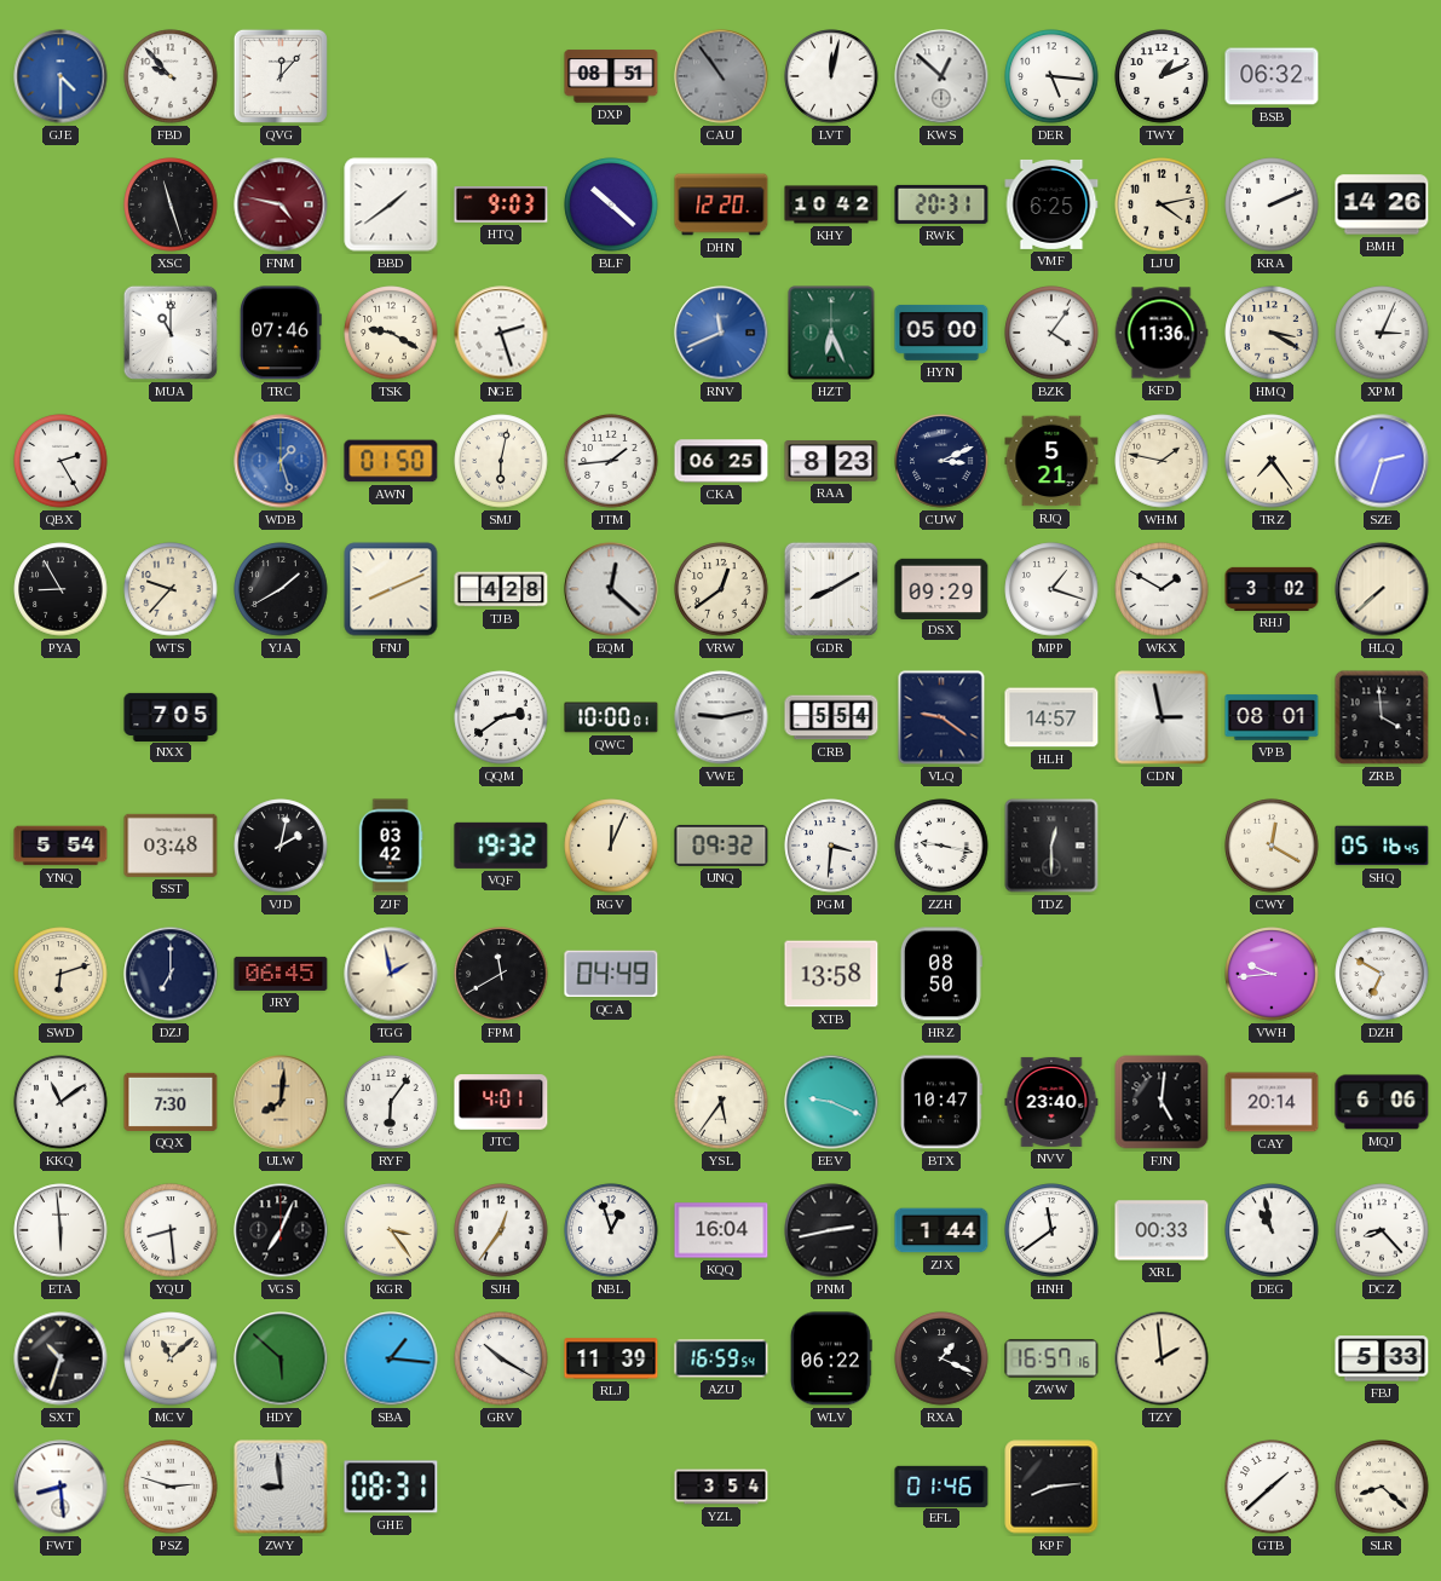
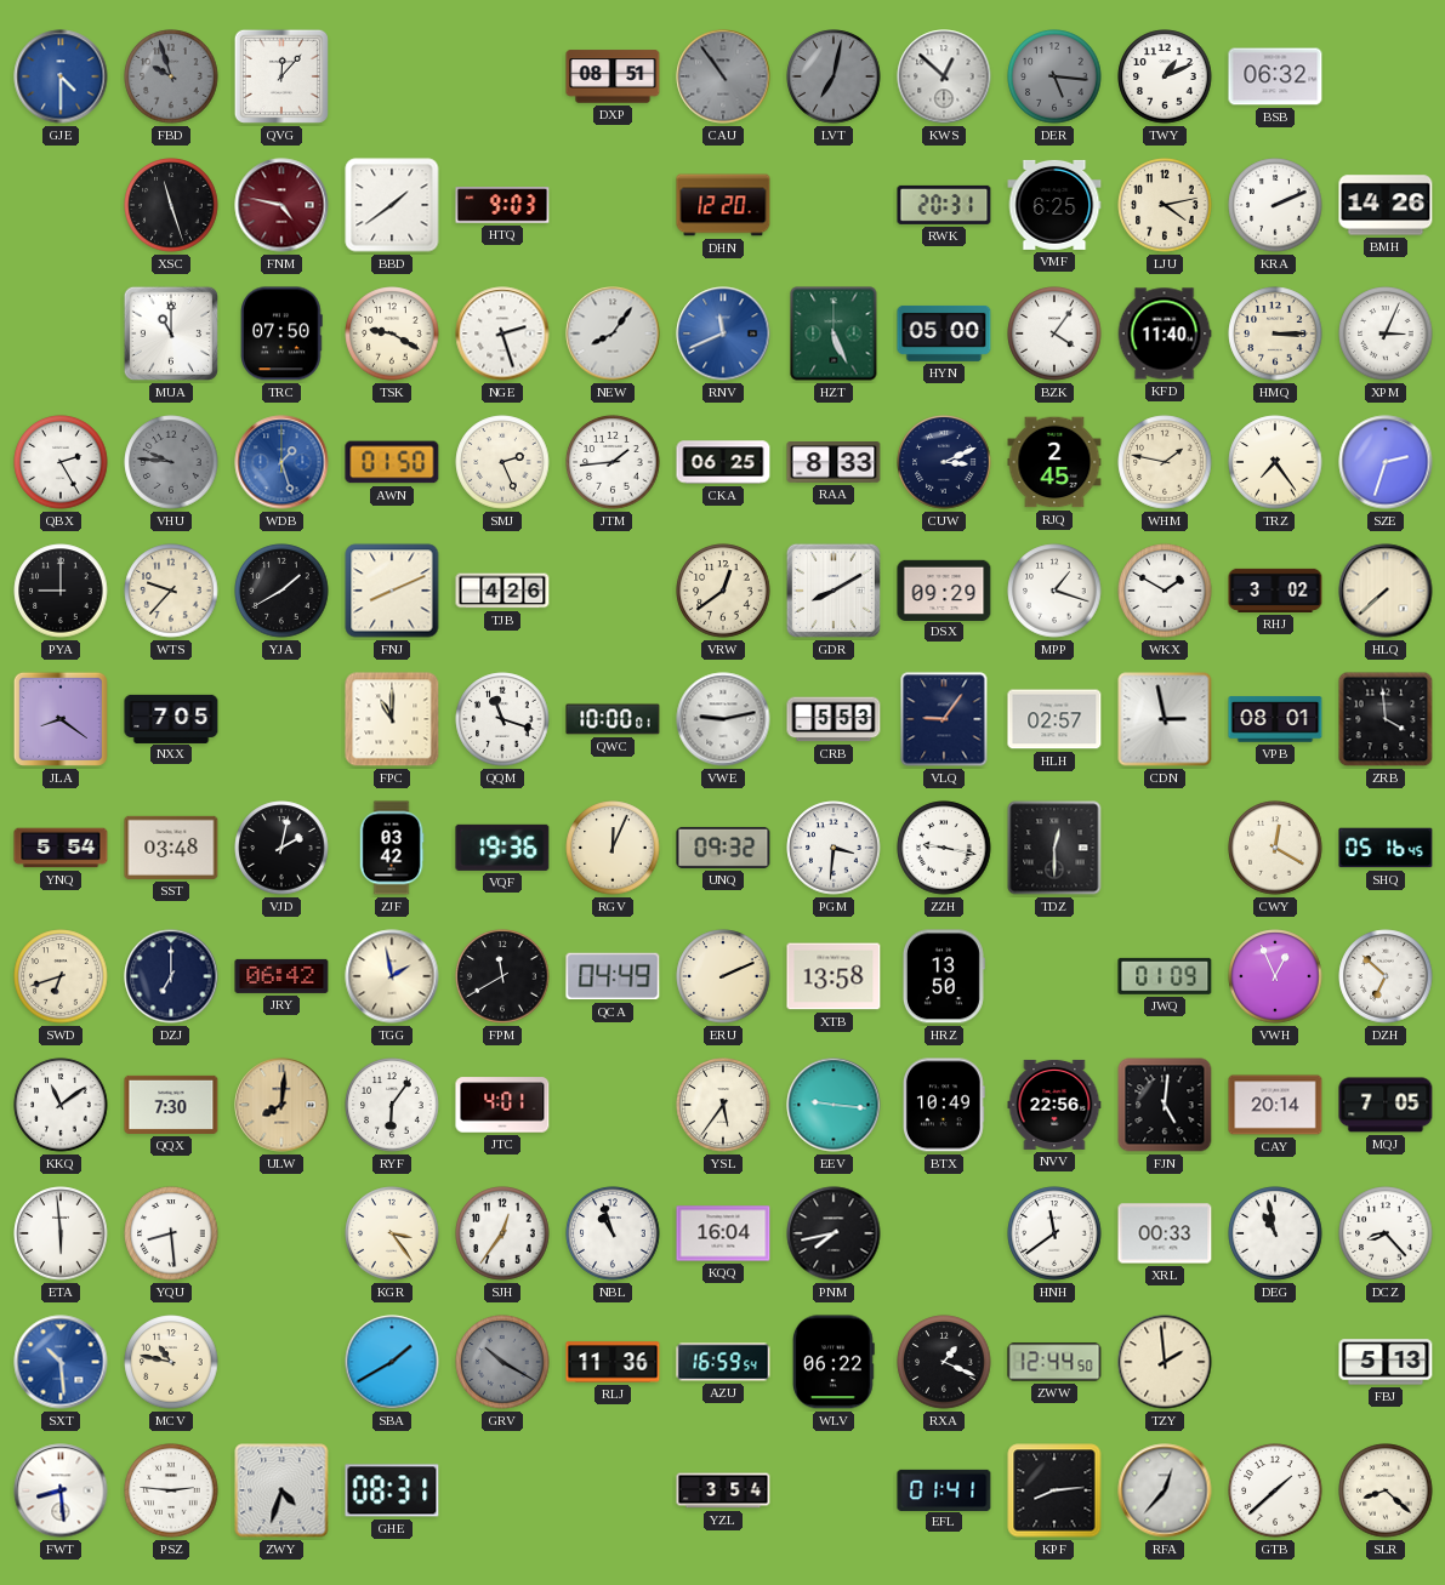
FBD: 9:53 -> 9:57 (171, 76)
FBD dial: white -> grey (171, 76)
LVT: 12:02 -> 7:02 (834, 76)
LVT dial: white -> grey (834, 76)
DER dial: white -> grey (1054, 76)
BLF: 10:22 -> none (611, 204)
KHY: 10:42 -> none (831, 204)
TRC: 07:46 -> 07:50 (281, 333)
NEW: none -> 8:06 (613, 333)
HZT: 6:26 -> 5:26 (834, 333)
KFD: 11:36 -> 11:40 (1165, 333)
HMQ: 3:20 -> 3:15 (1275, 333)
VHU: none -> 9:46 (171, 462)
SMJ: 6:02 -> 2:26 (502, 462)
RAA: 8:23 -> 8:33 (834, 463)
RJQ: 5:21 -> 2:45 (1054, 462)
PYA: 8:55 -> 9:00 (61, 591)
TJB: 4:28 -> 4:26 (502, 591)
EQM: 12:22 -> none (611, 589)
JLA: none -> 8:21 (61, 719)
FPC: none -> 11:00 (392, 719)
QQM: 2:39 -> 11:18 (502, 719)
CRB: 5:54 -> 5:53 (834, 719)
VLQ: 9:21 -> 9:06 (944, 719)
HLH: 14:57 -> 02:57 (1054, 719)
VQF: 19:32 -> 19:36 (502, 848)
SWD: 6:12 -> 6:42 (61, 976)
JRY: 06:45 -> 06:42 (281, 976)
ERU: none -> 2:11 (723, 976)
HRZ: 08:50 -> 13:50 (943, 976)
JWQ: none -> 01:09 (1165, 976)
VWH: 9:44 -> 12:56 (1275, 976)
DZH: 6:50 -> 6:52 (1386, 976)
EEV: 9:19 -> 9:16 (834, 1105)
BTX: 10:47 -> 10:49 (944, 1105)
NVV: 23:40 -> 22:56 (1054, 1105)
MQJ: 6:06 -> 7:05 (1386, 1105)
VGS: 7:04 -> none (281, 1230)
NBL: 12:57 -> 10:57 (613, 1233)
PNM: 2:43 -> 7:43 (834, 1233)
ZJX: 1:44 -> none (941, 1230)
SXT: 10:33 -> 10:29 (61, 1362)
SXT dial: black -> blue (61, 1362)
MCV: 11:08 -> 10:47 (171, 1362)
HDY: 5:52 -> none (281, 1358)
SBA: 1:16 -> 1:40 (392, 1362)
GRV dial: white -> grey (502, 1362)
RLJ: 11:39 -> 11:36 (613, 1362)
ZWW: 16:57 -> 12:44 (1054, 1362)
FBJ: 5:33 -> 5:13 (1386, 1362)
PSZ: 2:48 -> 2:46 (171, 1490)
ZWY: 8:59 -> 4:33 (281, 1490)
EFL: 01:46 -> 01:41 (944, 1489)
RFA: none -> 12:37 (1165, 1490)
